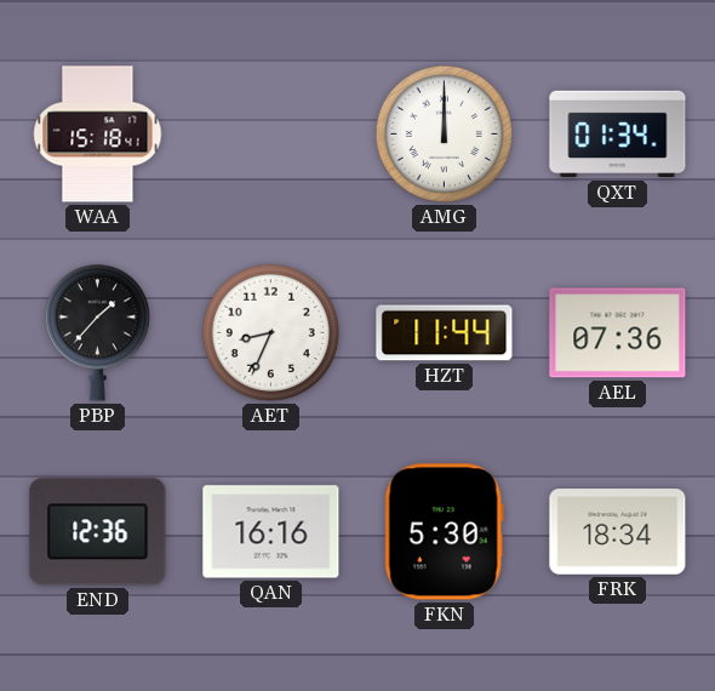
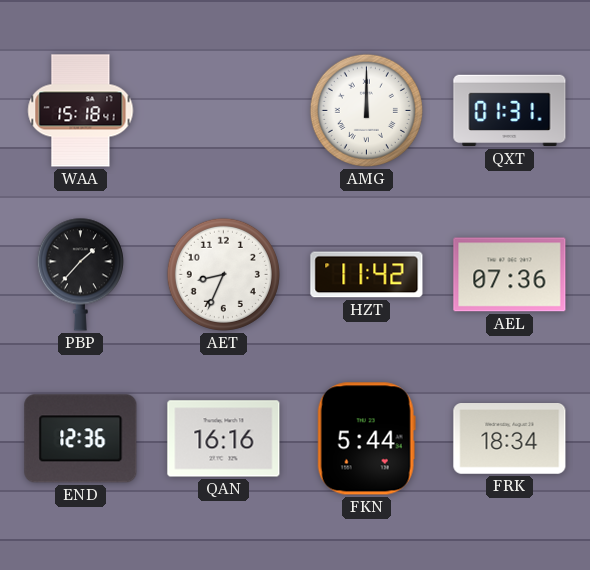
QXT: 01:34 -> 01:31 (510, 111)
HZT: 11:44 -> 11:42 (367, 275)
FKN: 5:30 -> 5:44 (366, 439)
